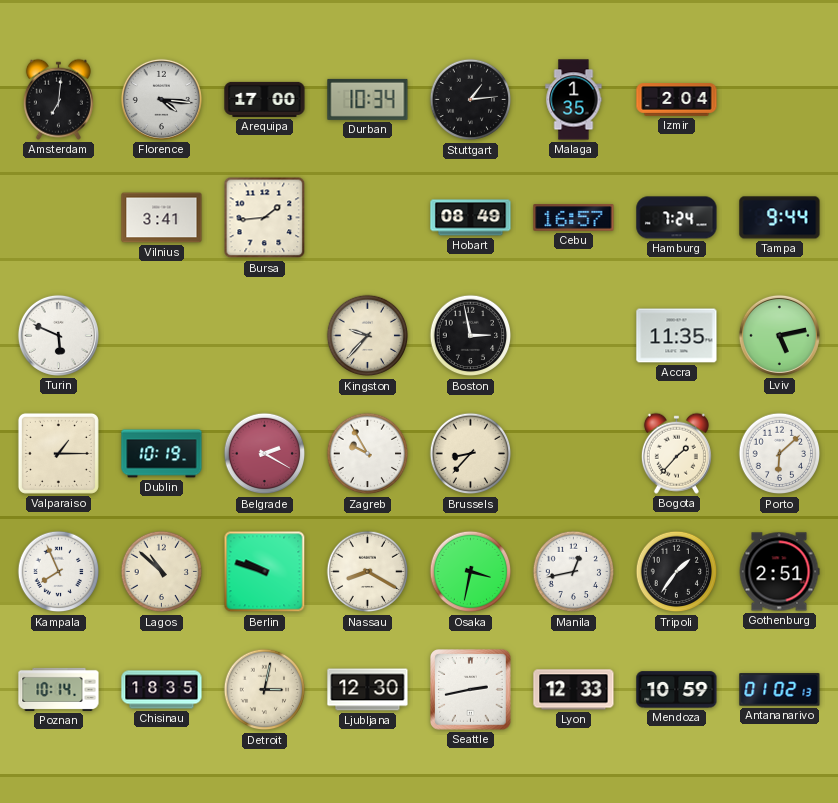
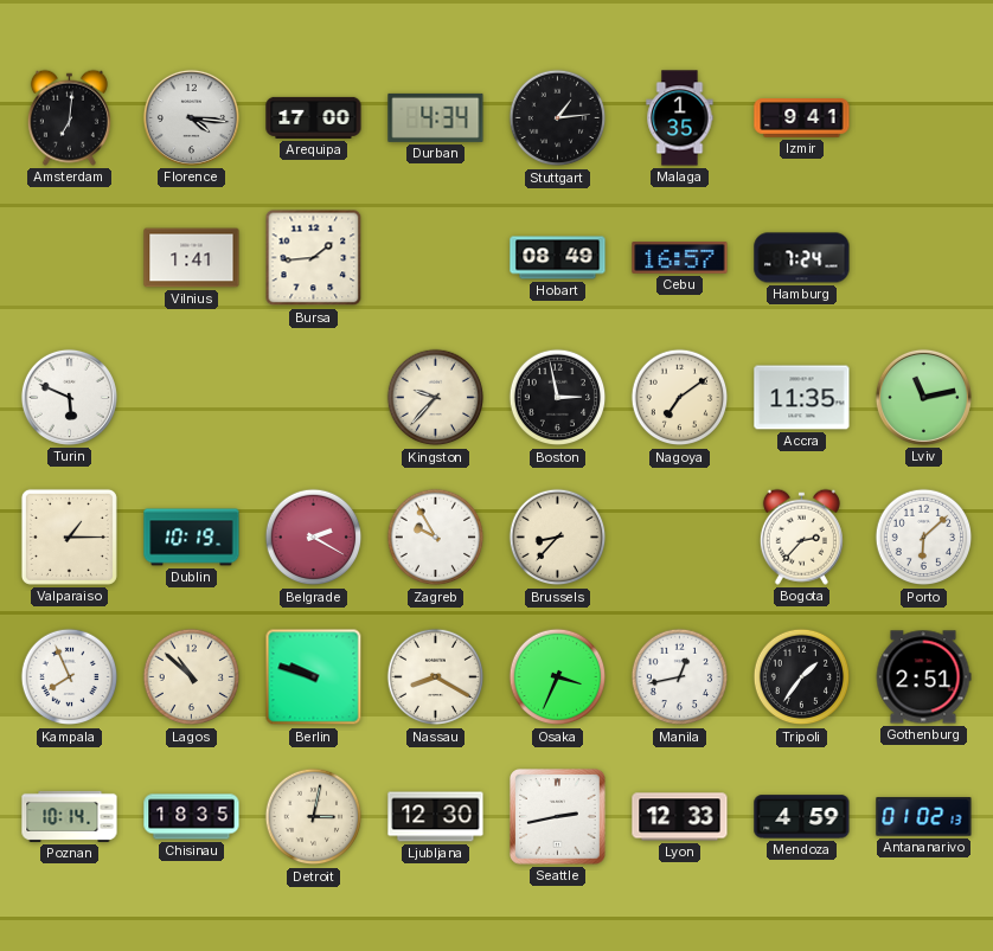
Durban: 10:34 -> 4:34 (436, 117)
Izmir: 2:04 -> 9:41 (802, 118)
Vilnius: 3:41 -> 1:41 (192, 258)
Tampa: 9:44 -> none (780, 218)
Nagoya: none -> 7:09 (680, 398)
Lviv: 5:13 -> 11:13 (923, 397)
Bogota: 1:37 -> 2:37 (801, 536)
Osaka: 3:32 -> 3:34 (558, 677)
Mendoza: 10:59 -> 4:59 (802, 817)
